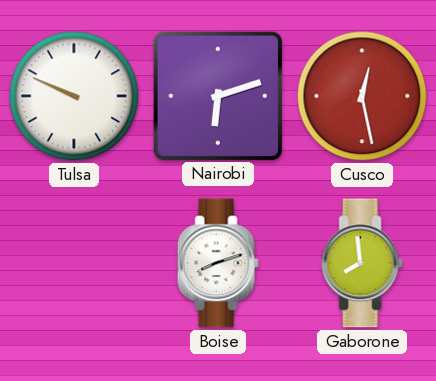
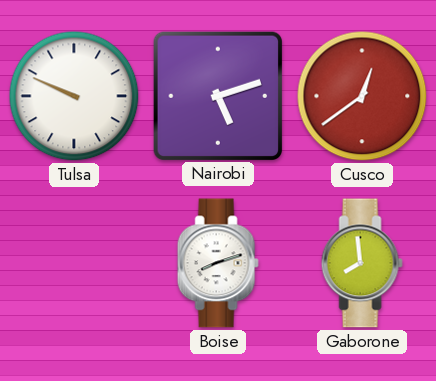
Nairobi: 6:12 -> 5:12 (217, 95)
Cusco: 12:28 -> 12:39 (362, 96)
